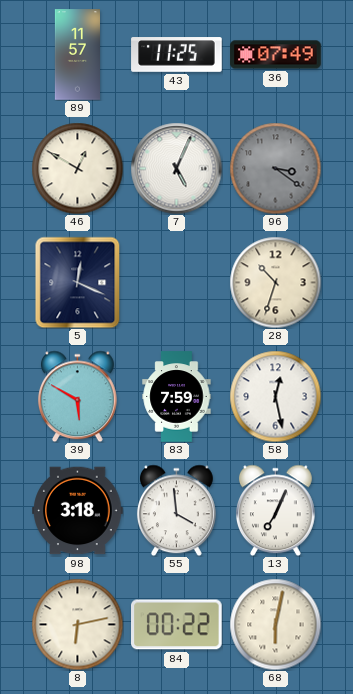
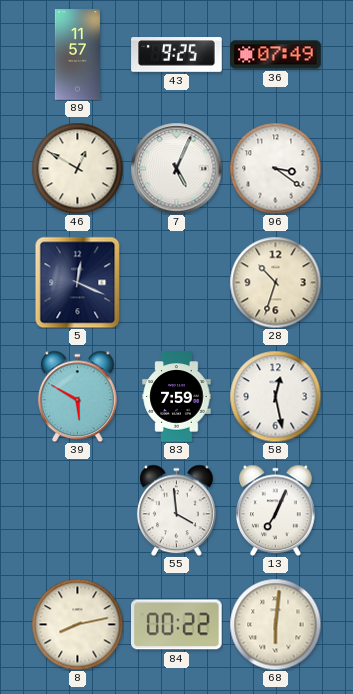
43: 11:25 -> 9:25 (177, 55)
96 dial: grey -> white (275, 168)
98: 3:18 -> none (78, 511)
8: 6:13 -> 8:13 (77, 624)
68: 6:02 -> 6:01 (275, 624)
